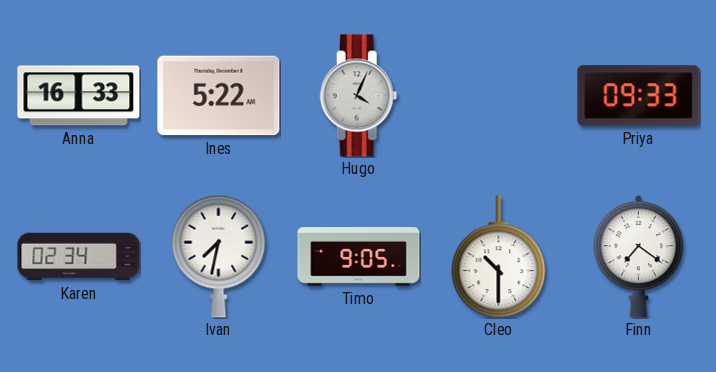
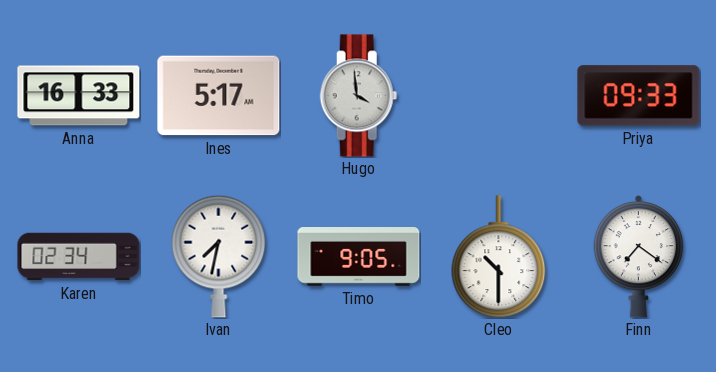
Ines: 5:22 -> 5:17 (219, 96)
Hugo: 4:04 -> 3:59 (359, 96)
